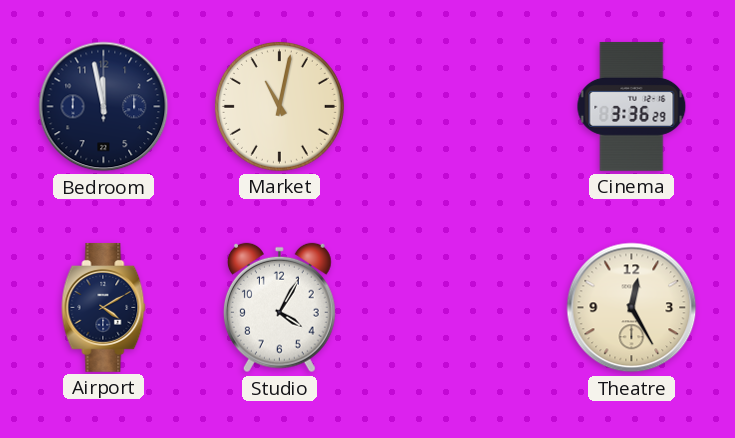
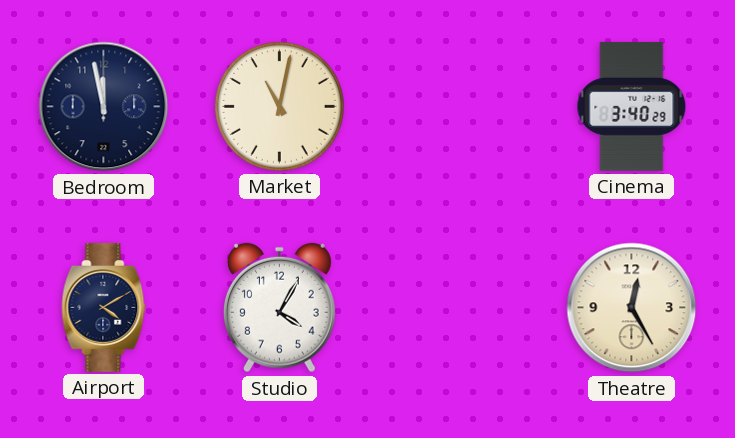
Cinema: 3:36 -> 3:40 (632, 106)
